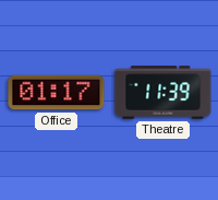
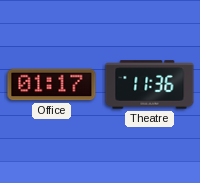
Theatre: 11:39 -> 11:36 (150, 85)
